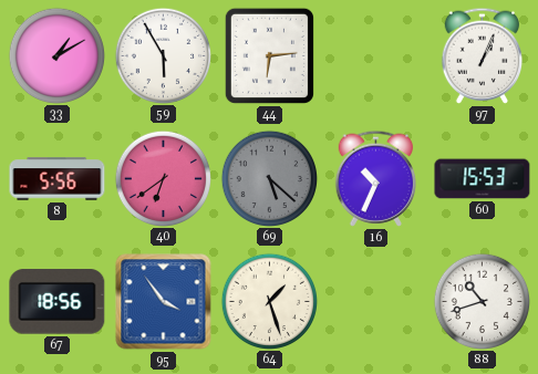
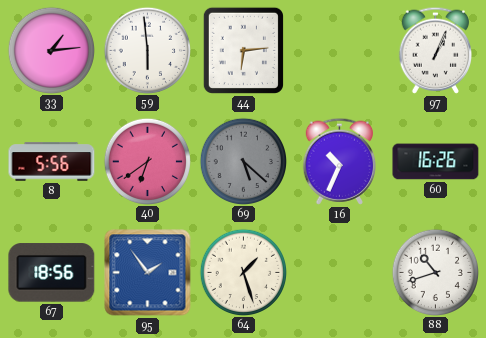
33: 1:10 -> 1:14 (51, 50)
59: 5:55 -> 5:59 (147, 50)
60: 15:53 -> 16:26 (436, 162)
95: 3:54 -> 1:54 (148, 273)
